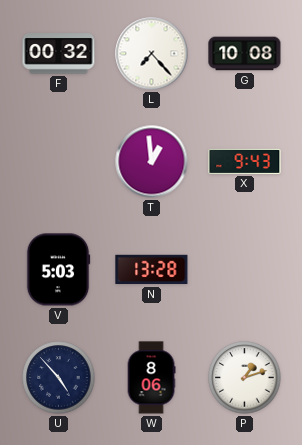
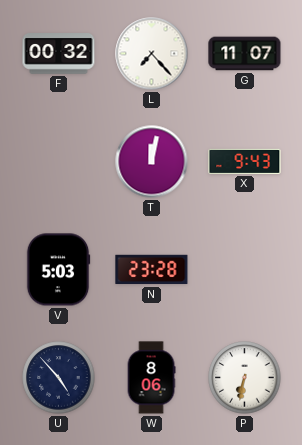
G: 10:08 -> 11:07 (245, 54)
T: 12:59 -> 12:02 (152, 162)
N: 13:28 -> 23:28 (152, 270)
P: 1:12 -> 6:32 (245, 378)
